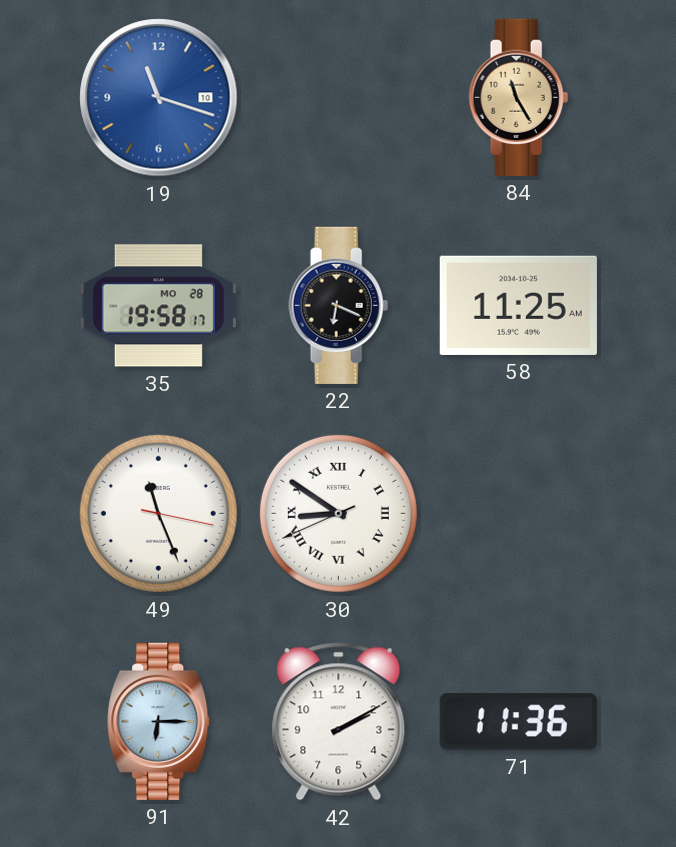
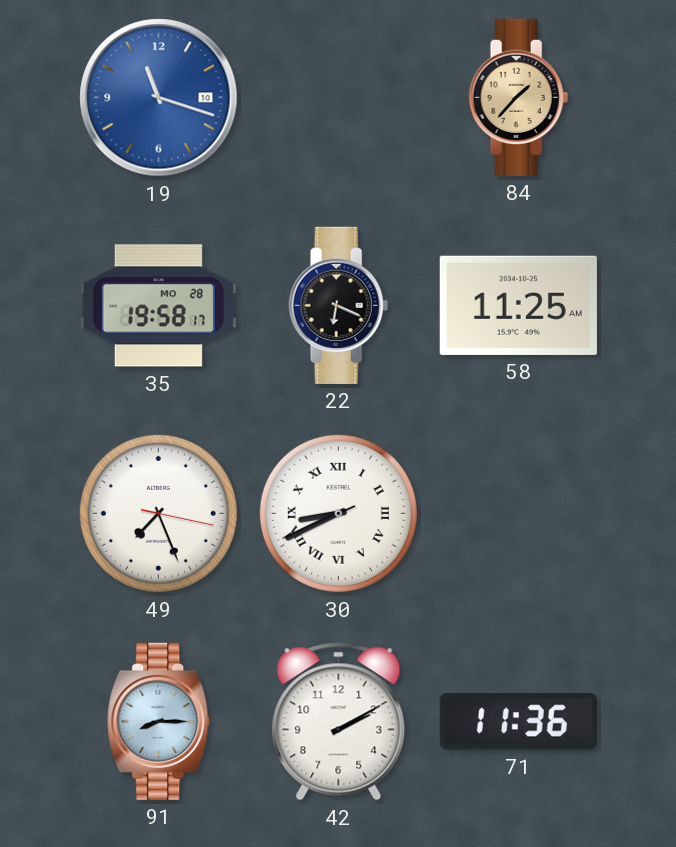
84: 11:25 -> 1:37 (519, 97)
49: 11:26 -> 7:26 (158, 513)
30: 8:50 -> 8:40 (338, 513)
91: 6:15 -> 8:15 (159, 721)
